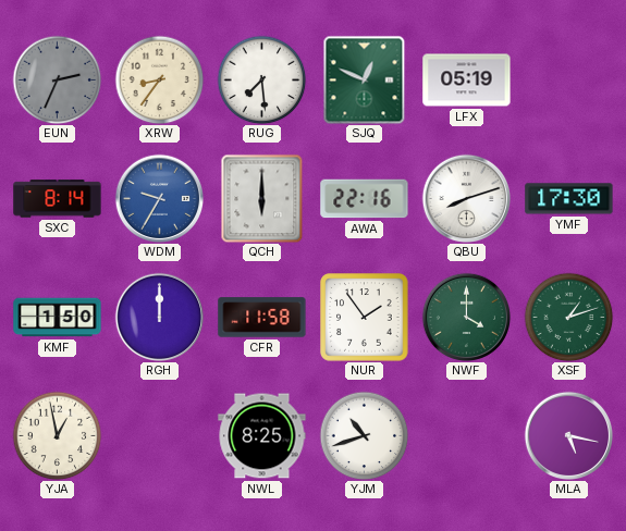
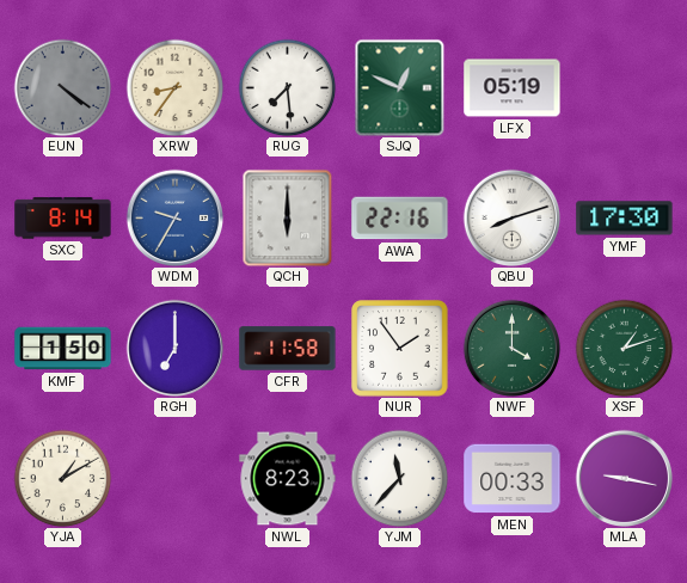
EUN: 2:34 -> 4:21 (62, 87)
RGH: 12:00 -> 7:00 (174, 348)
YJA: 12:58 -> 1:10 (62, 478)
NWL: 8:25 -> 8:23 (288, 479)
YJM: 10:42 -> 11:37 (399, 478)
MEN: none -> 00:33 (513, 479)
MLA: 5:17 -> 9:17 (624, 478)
